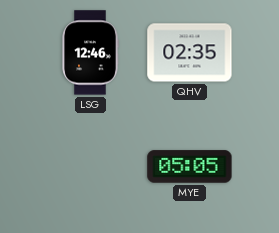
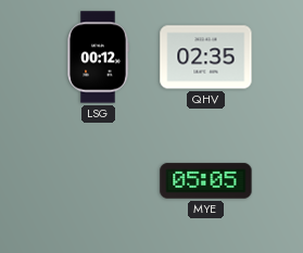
LSG: 12:46 -> 00:12 (98, 58)
